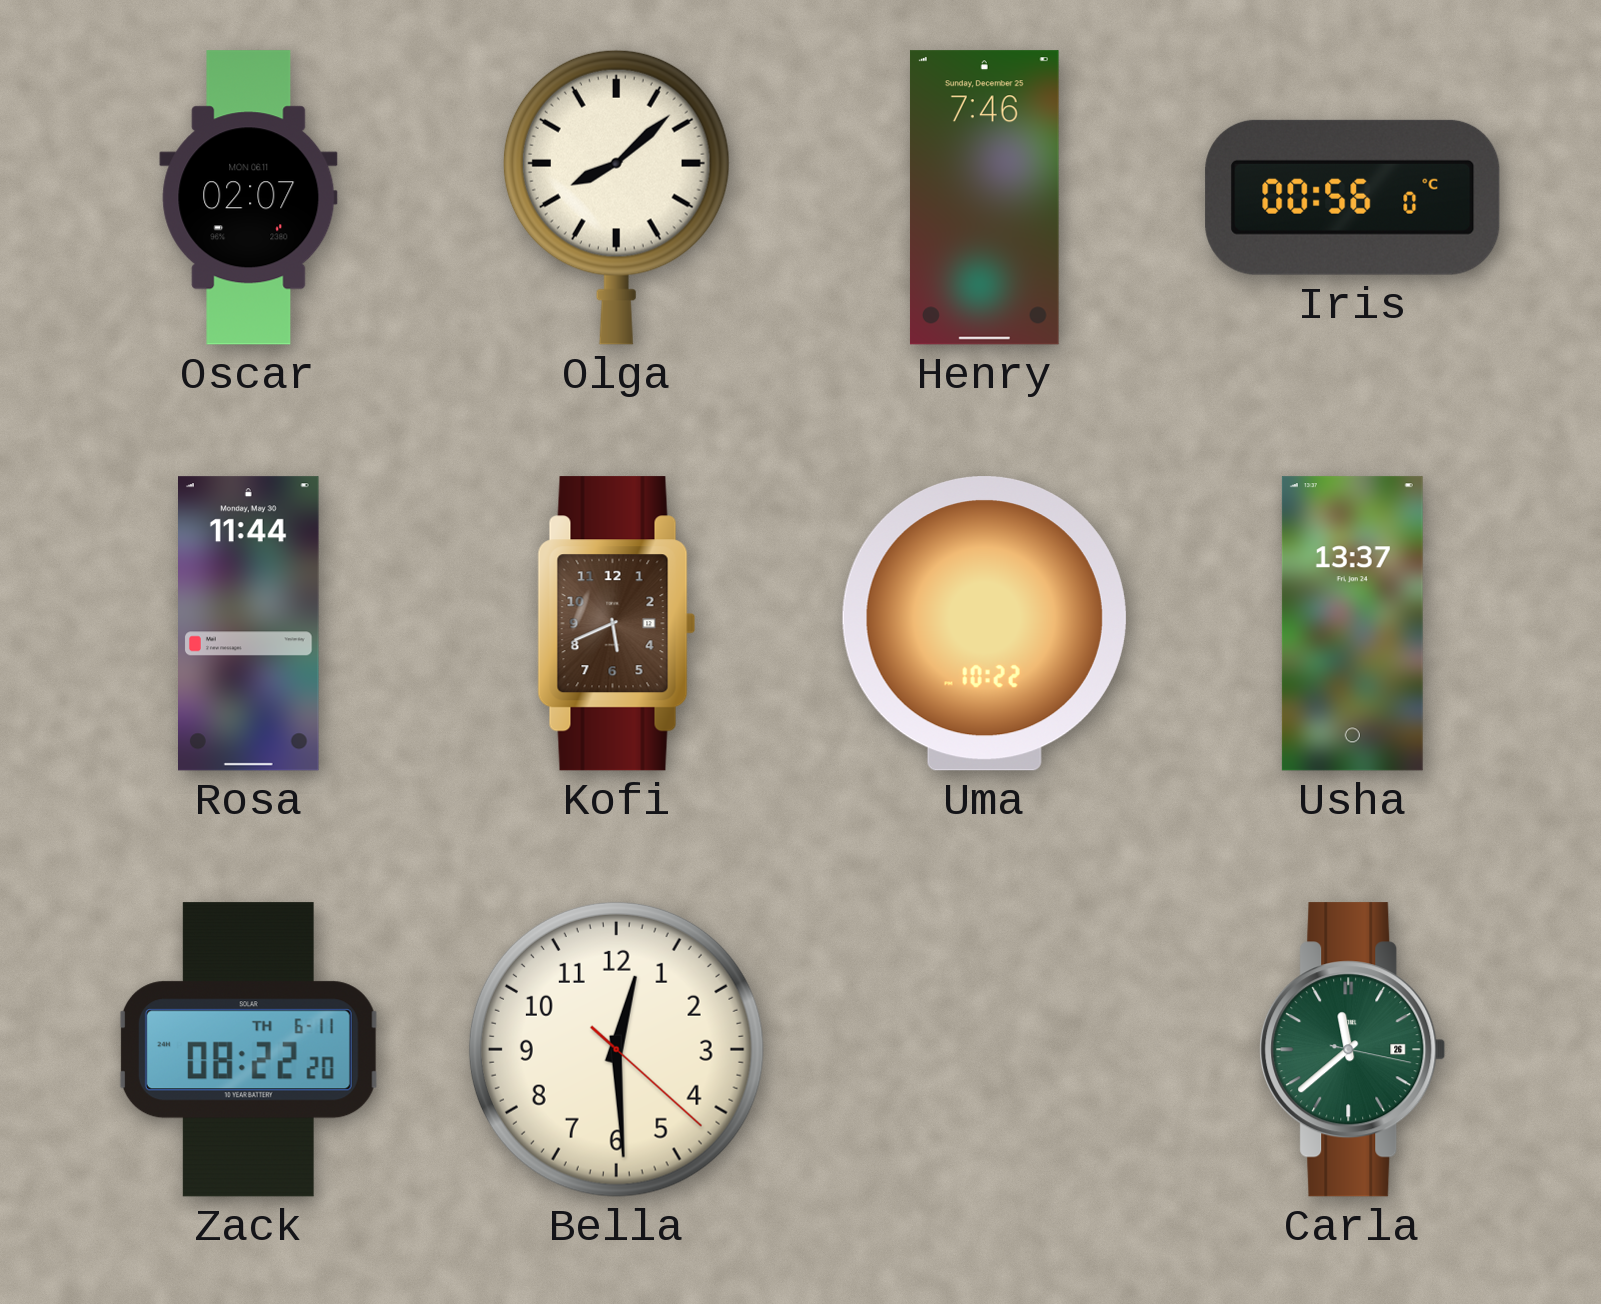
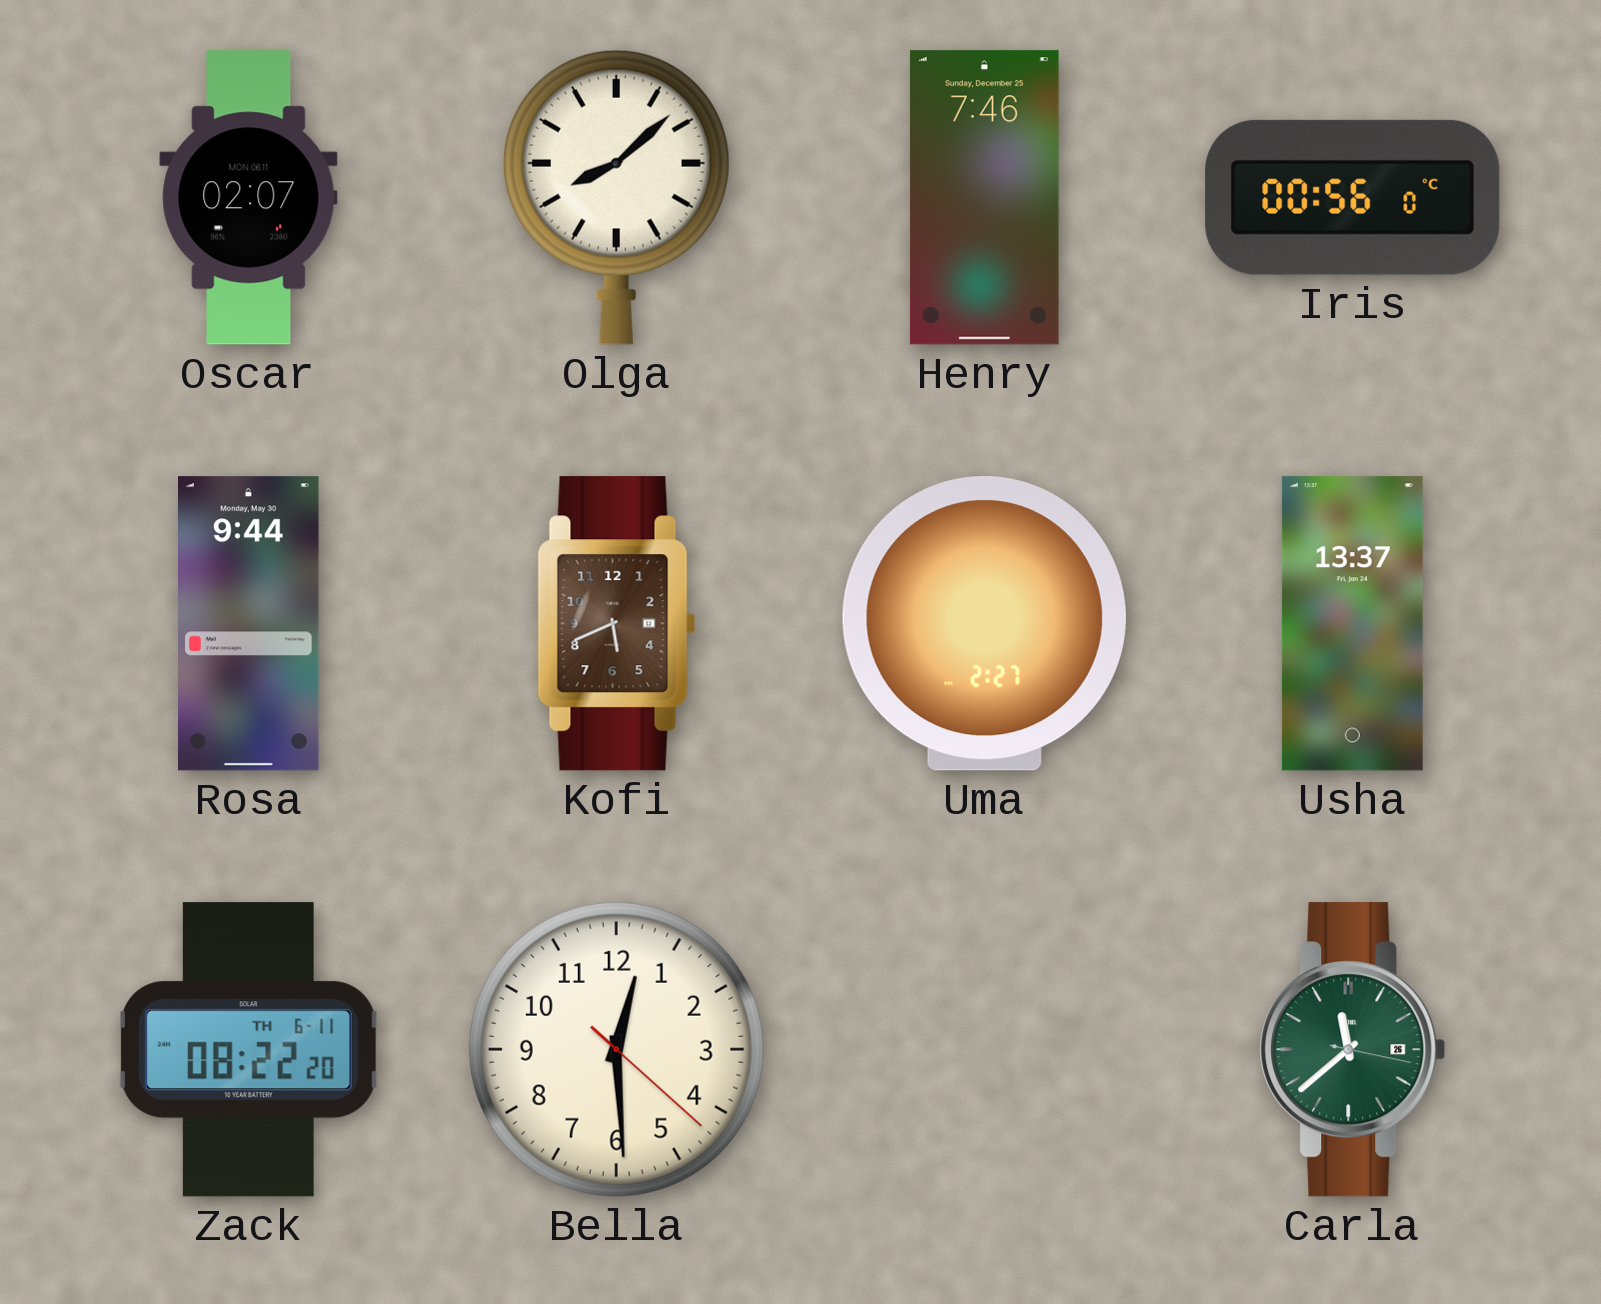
Rosa: 11:44 -> 9:44 (249, 624)
Uma: 10:22 -> 2:27 (984, 624)
